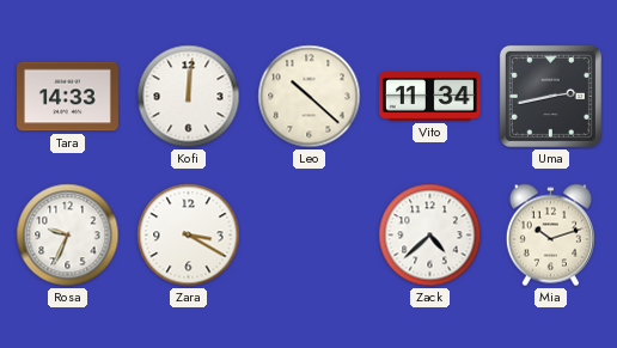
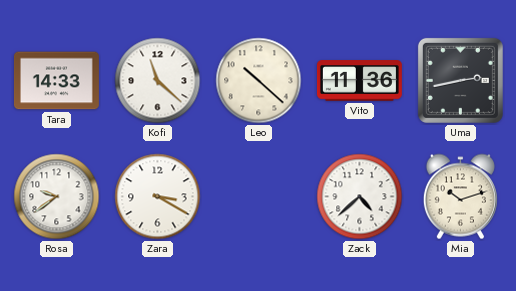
Kofi: 12:01 -> 11:22 (158, 81)
Vito: 11:34 -> 11:36 (359, 81)
Rosa: 9:34 -> 9:39 (57, 197)
